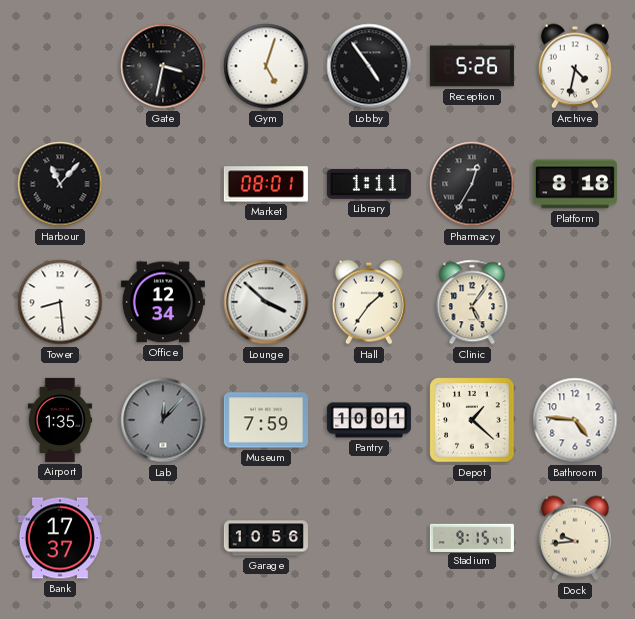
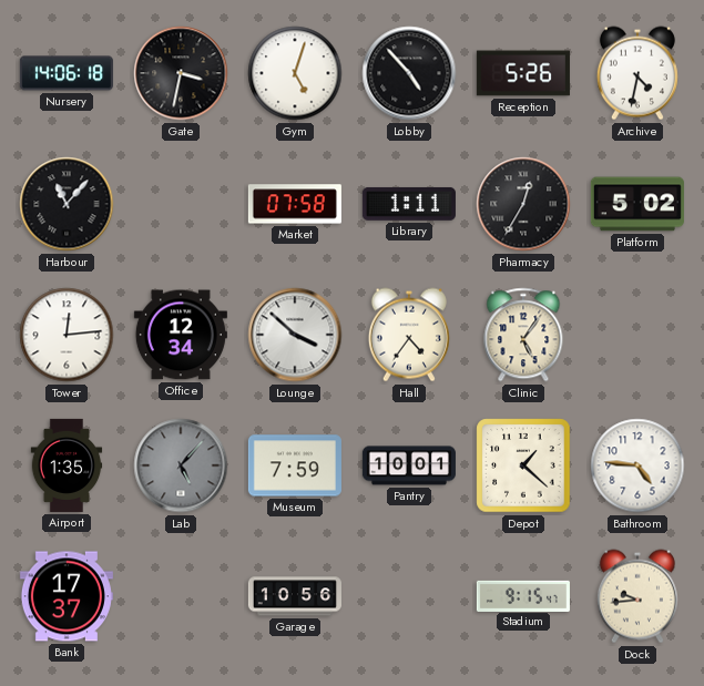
Nursery: none -> 14:06 (67, 73)
Lobby: 4:54 -> 4:53 (409, 73)
Market: 08:01 -> 07:58 (295, 204)
Platform: 8:18 -> 5:02 (637, 204)
Tower: 8:29 -> 12:14 (67, 335)
Hall: 1:36 -> 4:36 (409, 335)
Lab: 12:07 -> 5:07 (181, 465)
